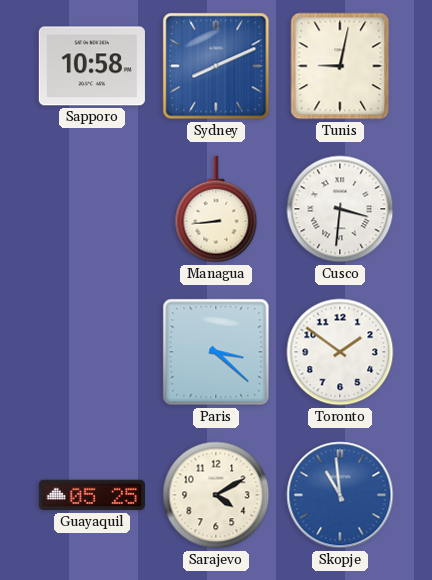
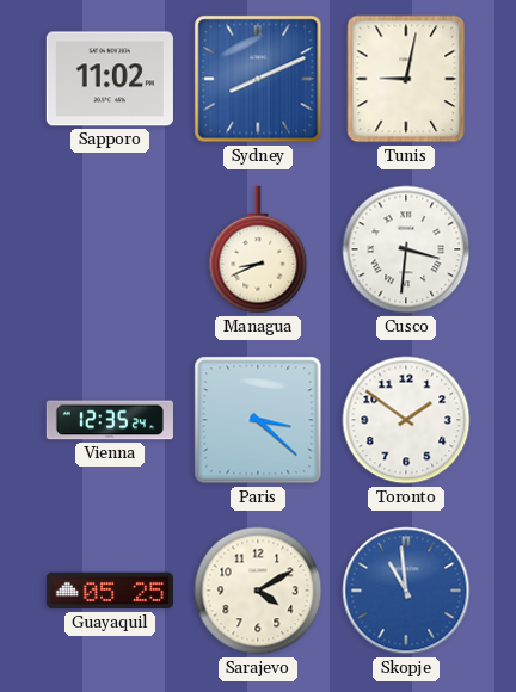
Sapporo: 10:58 -> 11:02 (110, 79)
Managua: 8:44 -> 8:41 (258, 249)
Vienna: none -> 12:35 (110, 420)
